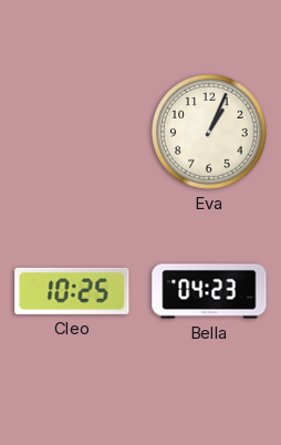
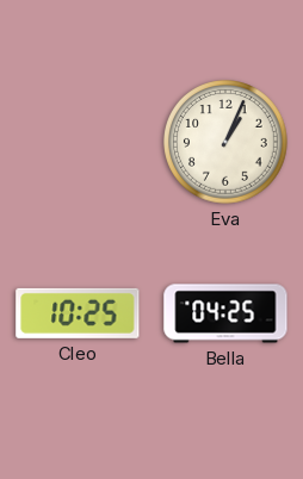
Bella: 04:23 -> 04:25 (225, 313)
